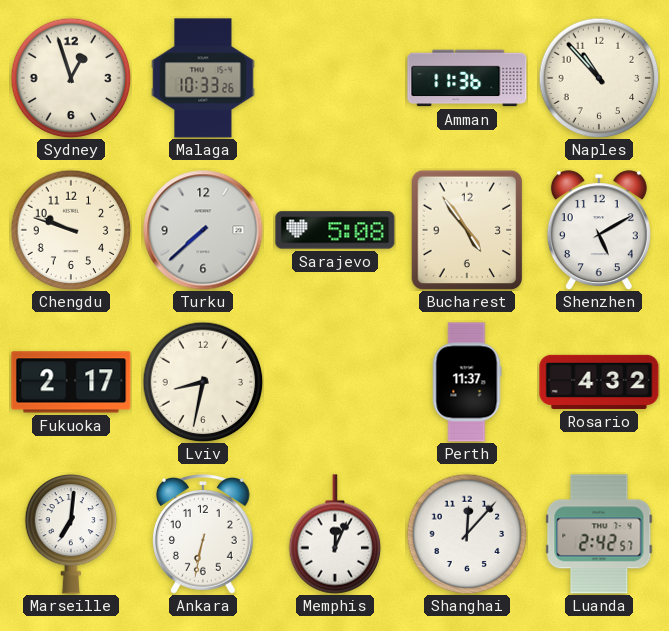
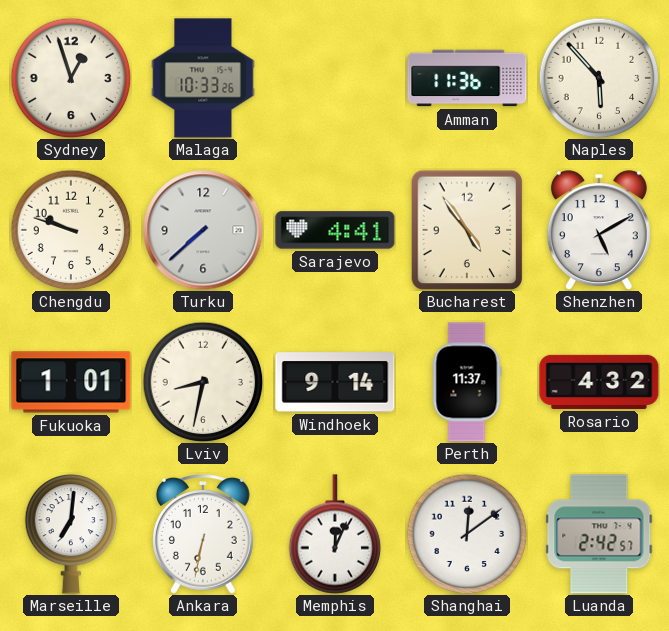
Naples: 10:53 -> 5:53 (599, 78)
Sarajevo: 5:08 -> 4:41 (335, 230)
Fukuoka: 2:17 -> 1:01 (71, 382)
Windhoek: none -> 9:14 (335, 382)
Shanghai: 12:07 -> 12:09 (467, 534)
